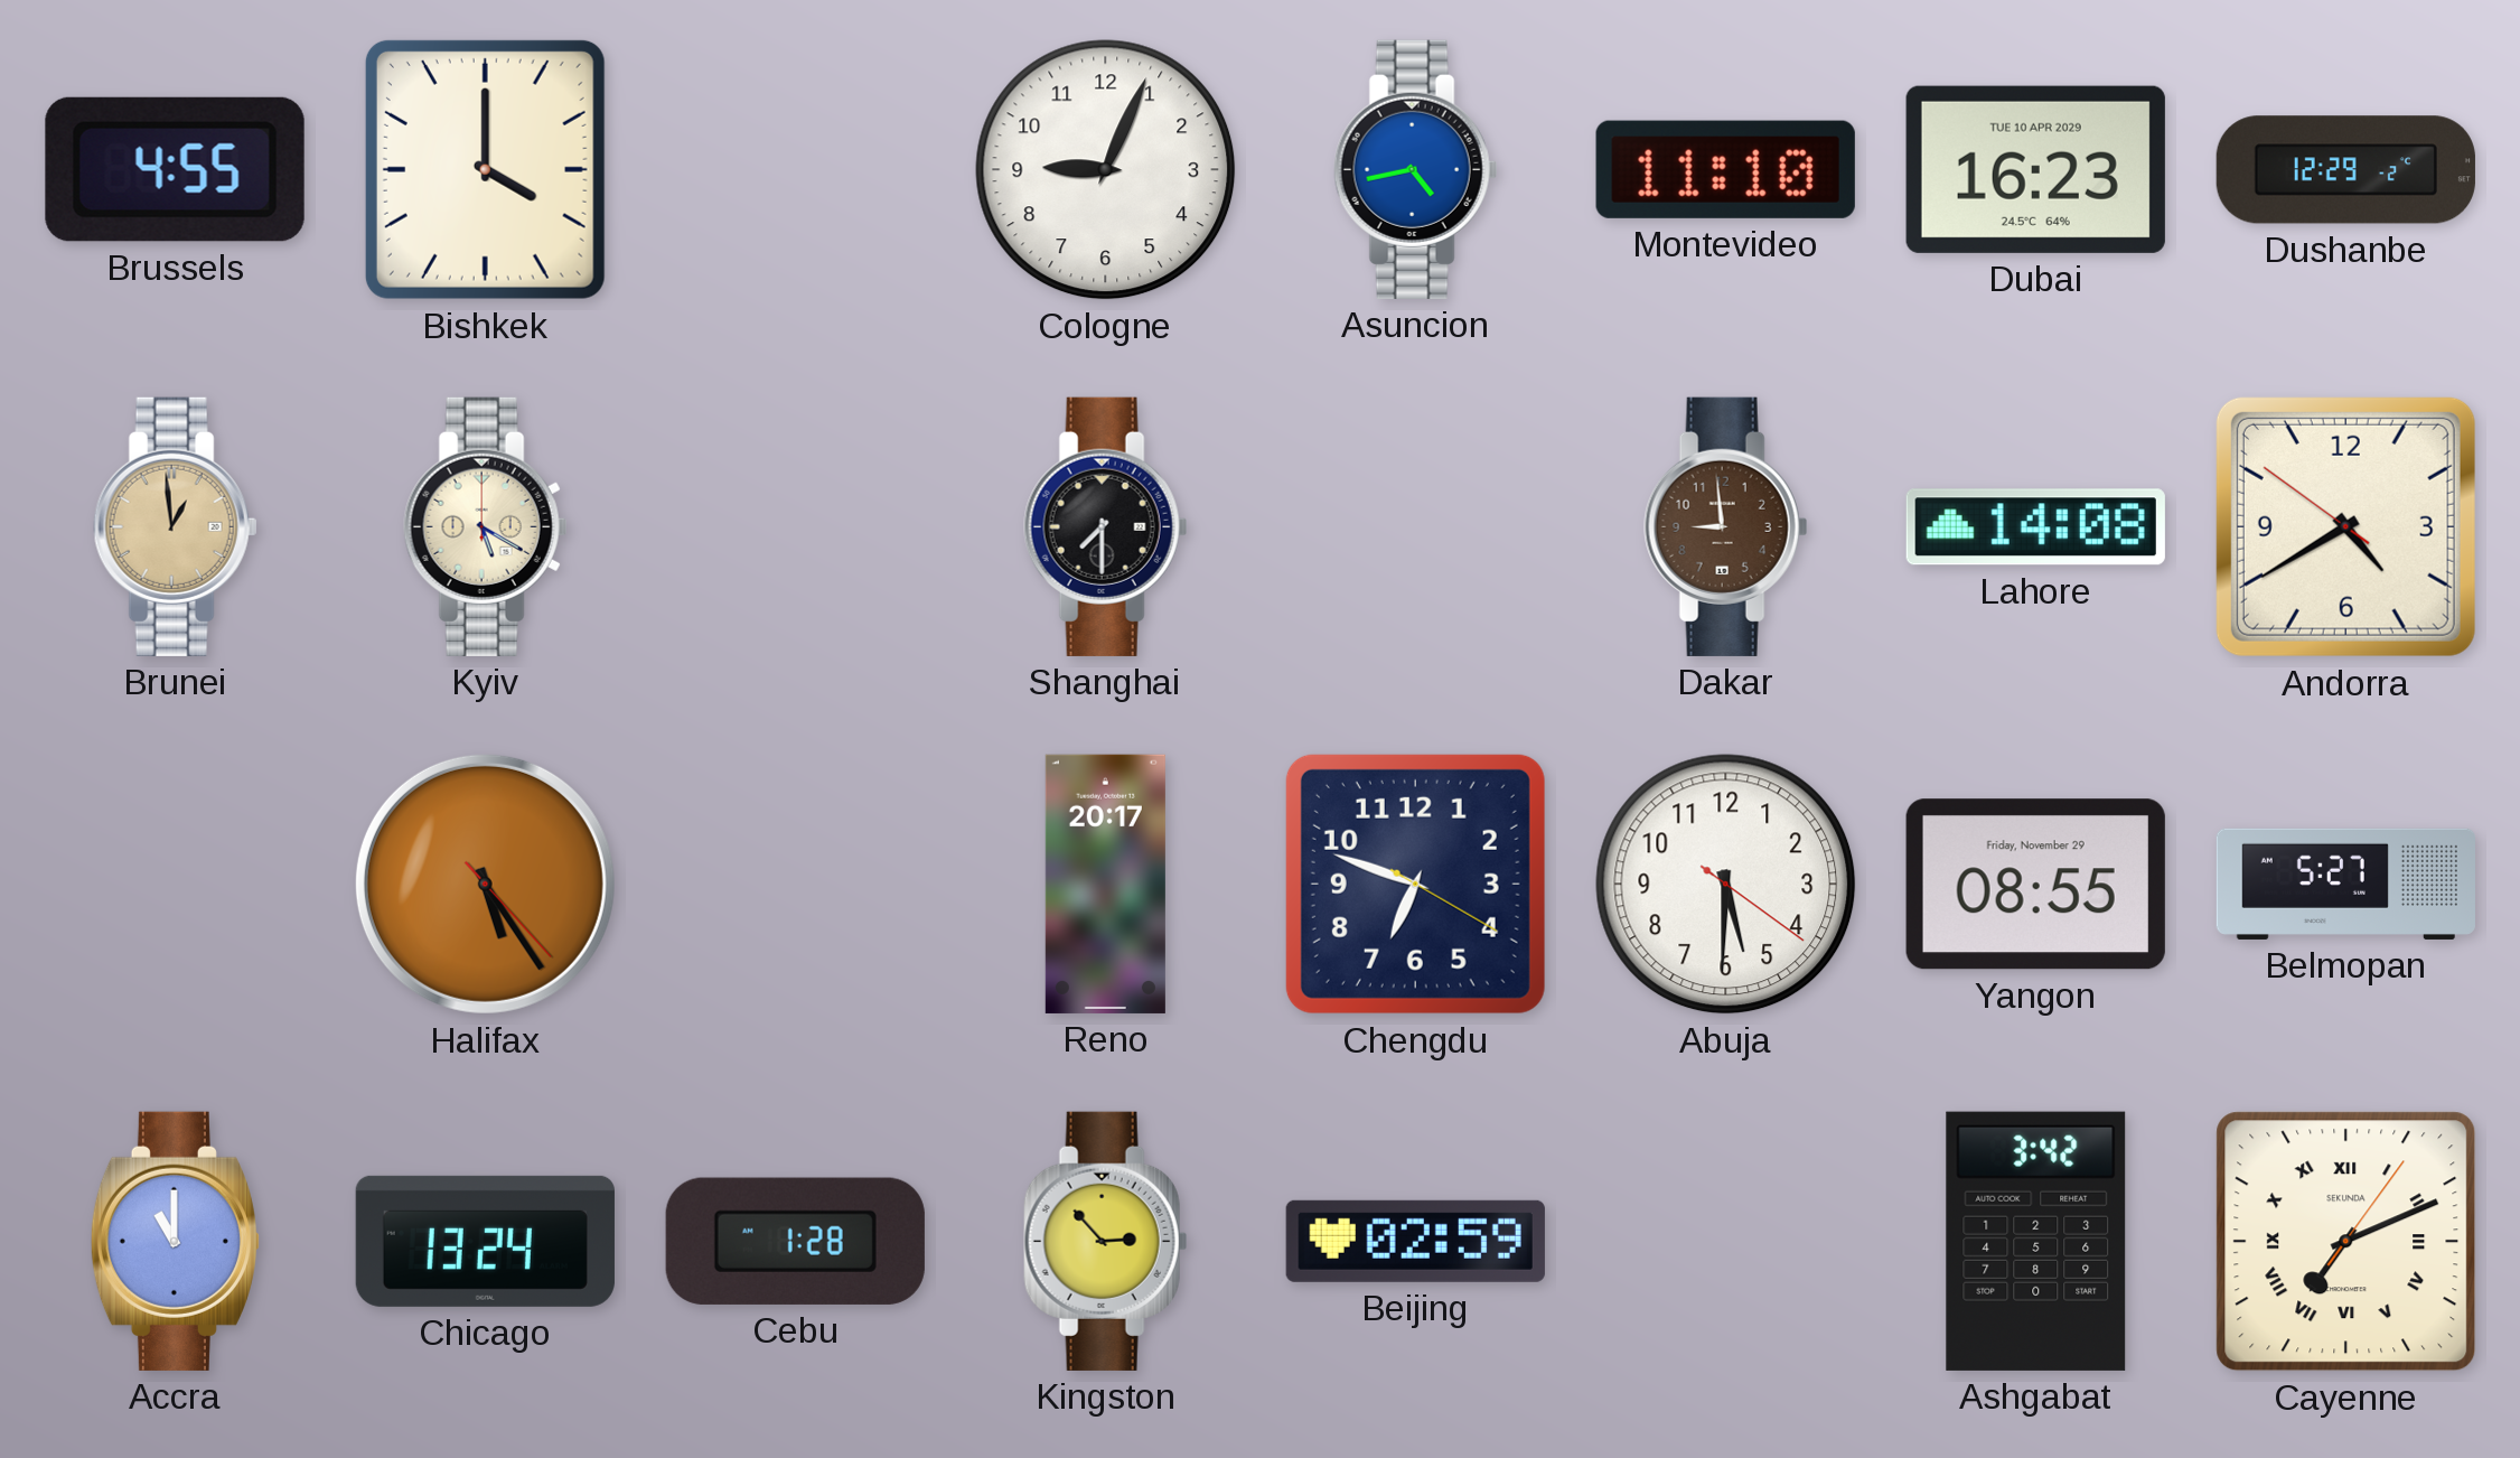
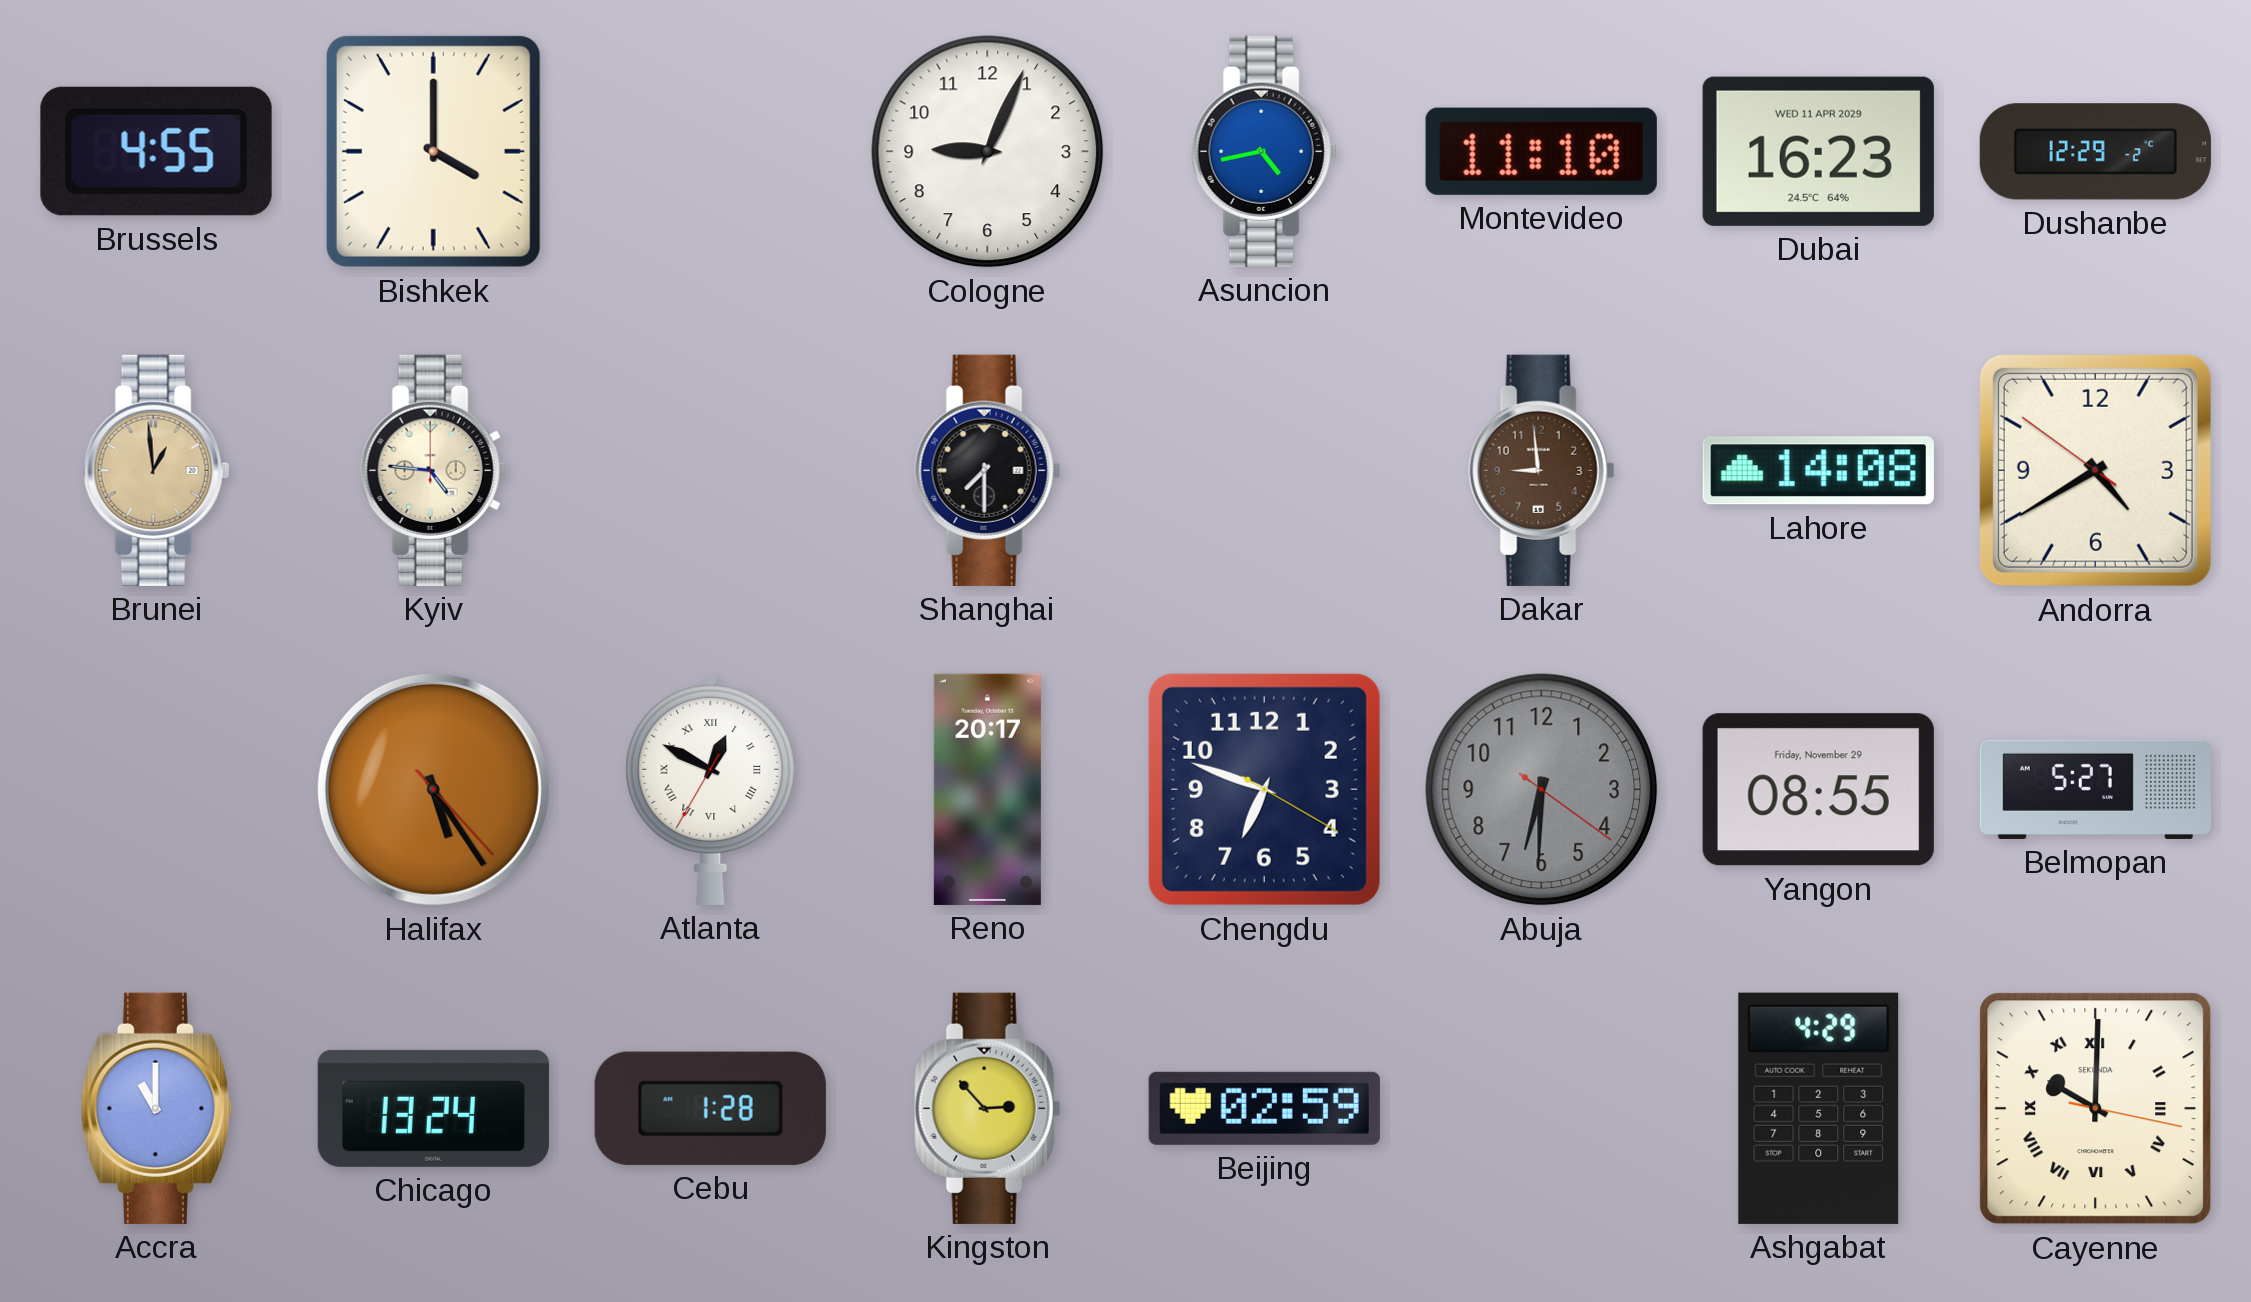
Dubai date: TUE 10 APR 2029 -> WED 11 APR 2029 (1818, 151)
Kyiv: 5:20 -> 4:46 (434, 470)
Atlanta: none -> 12:49 (711, 789)
Abuja: 5:30 -> 6:30 (1542, 790)
Abuja dial: white -> grey (1542, 790)
Ashgabat: 3:42 -> 4:29 (1819, 1108)
Cayenne: 7:11 -> 10:00 (2096, 1109)
